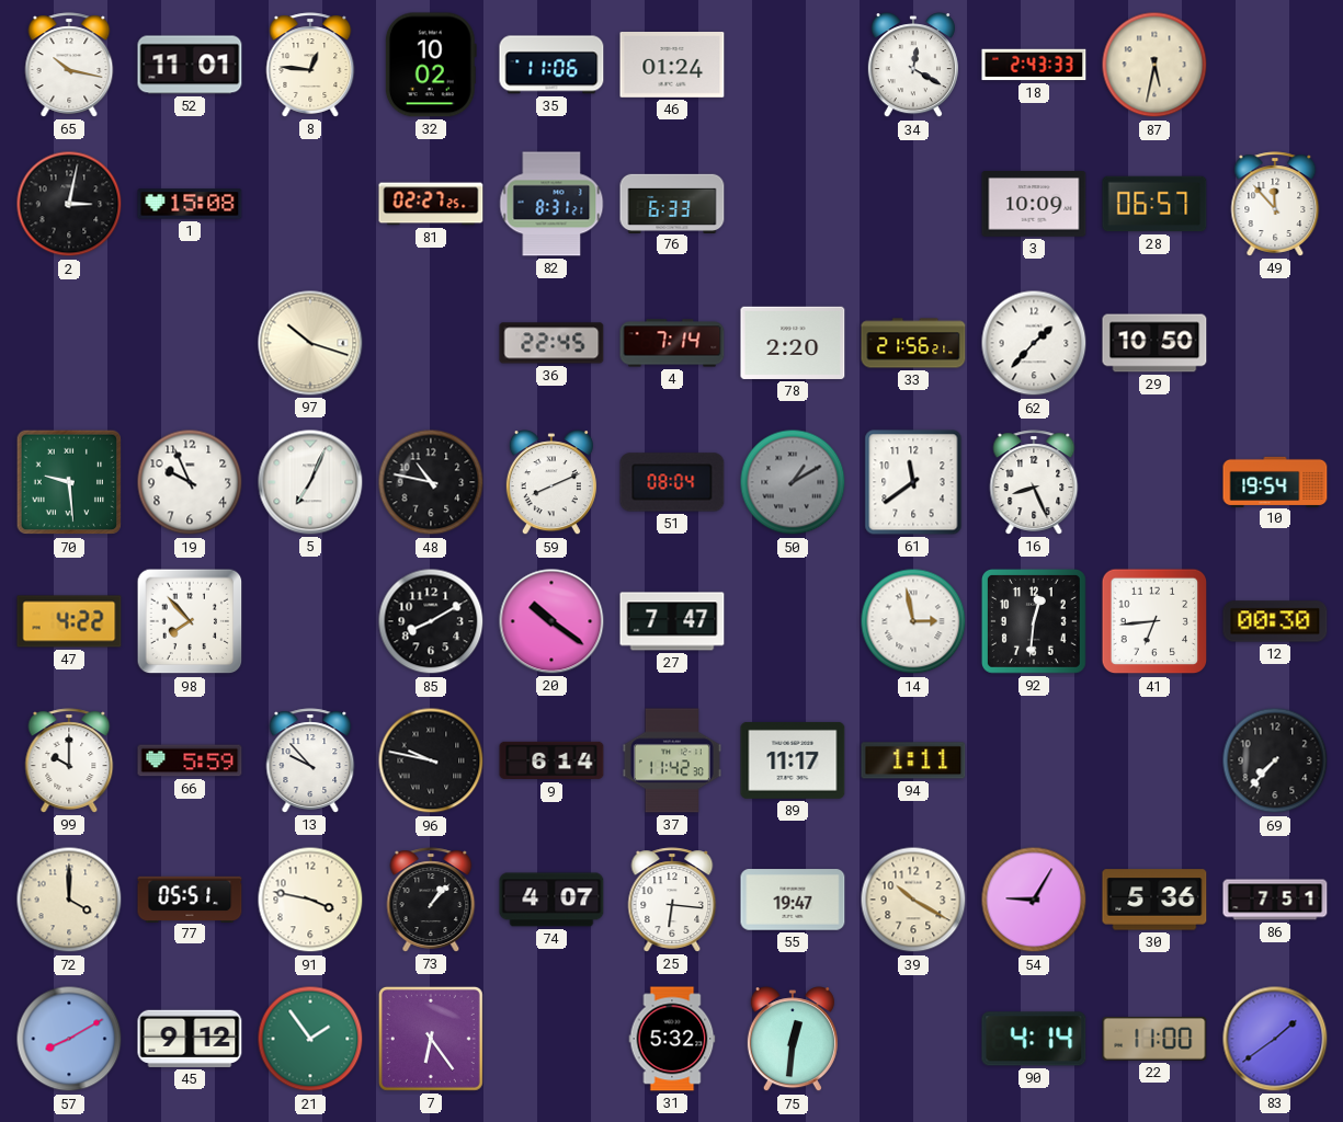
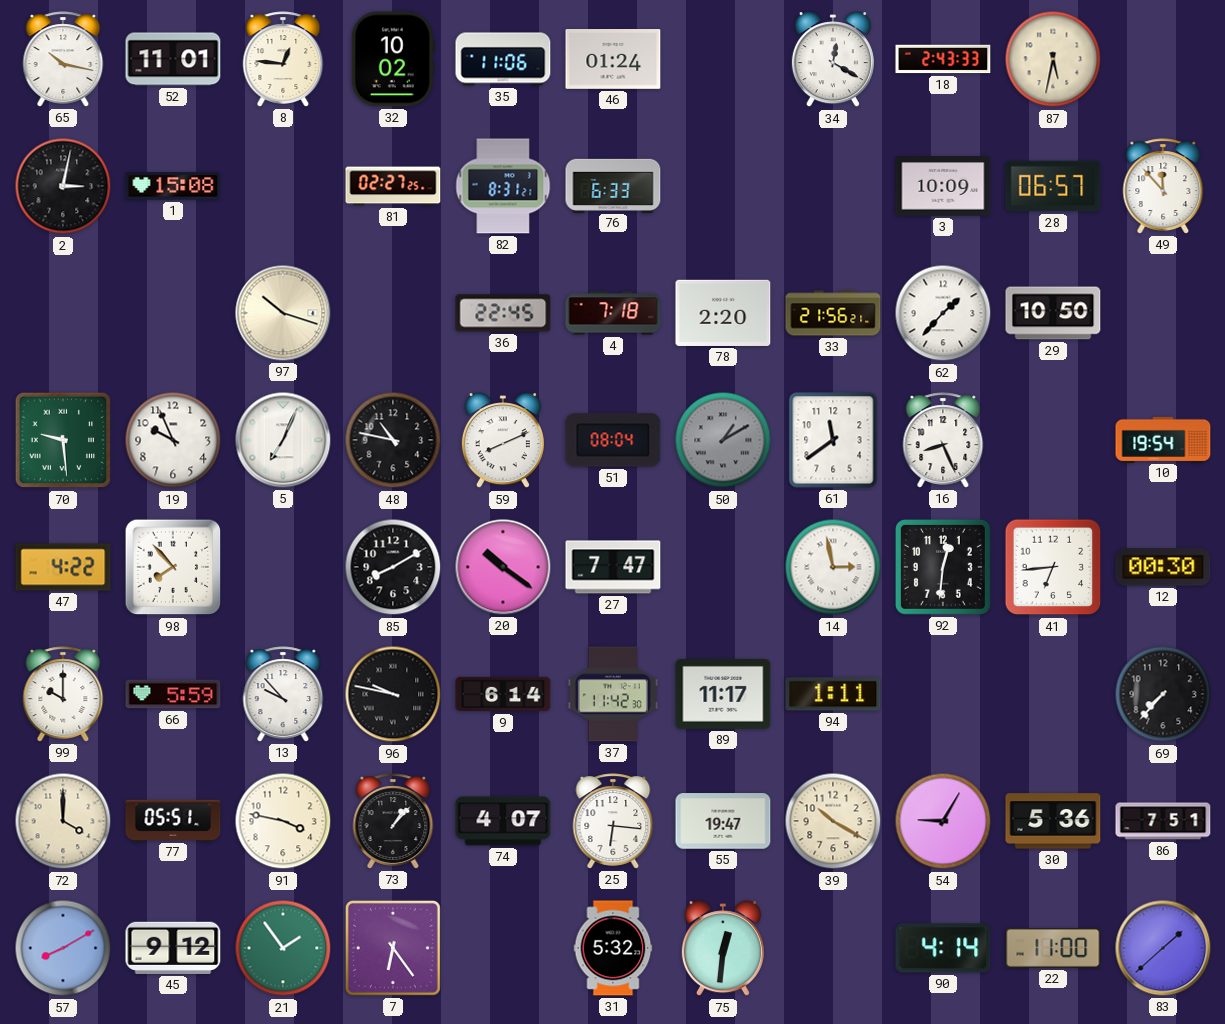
4: 7:14 -> 7:18 (613, 313)
83: 1:39 -> 1:38 (1163, 948)
